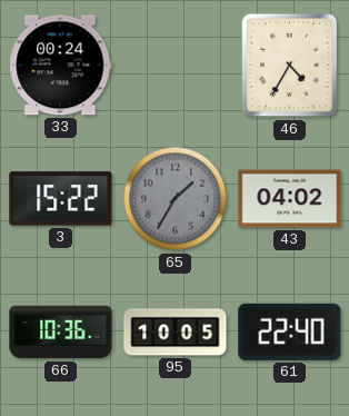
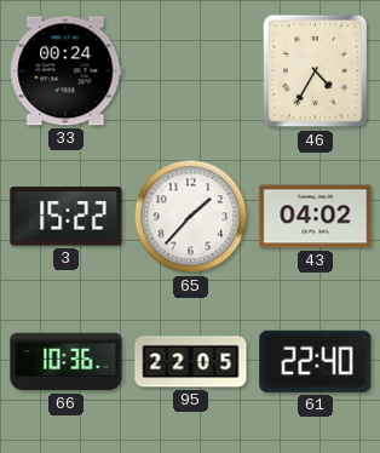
65: 1:35 -> 1:37 (191, 217)
65 dial: grey -> white (191, 217)
95: 10:05 -> 22:05 (191, 362)
